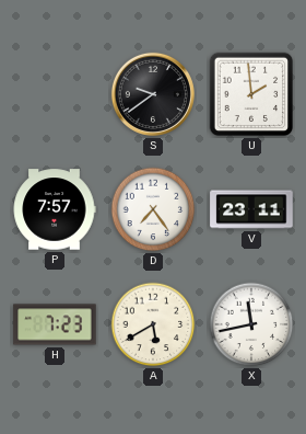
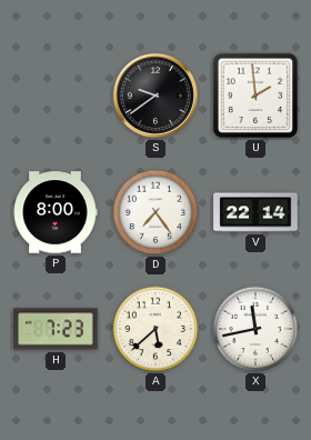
P: 7:57 -> 8:00 (56, 212)
V: 23:11 -> 22:14 (255, 212)
A: 5:40 -> 5:38 (155, 329)
